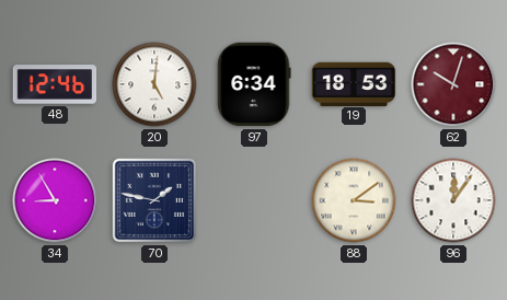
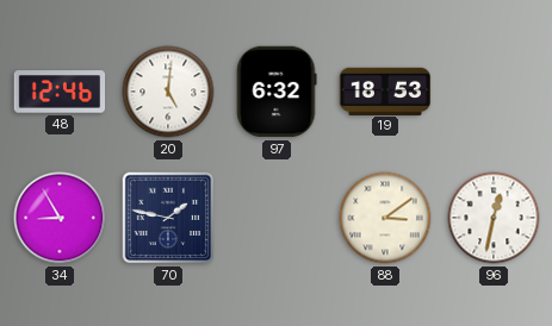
97: 6:34 -> 6:32 (277, 92)
62: 10:03 -> none (453, 84)
96: 12:06 -> 12:32 (494, 218)
